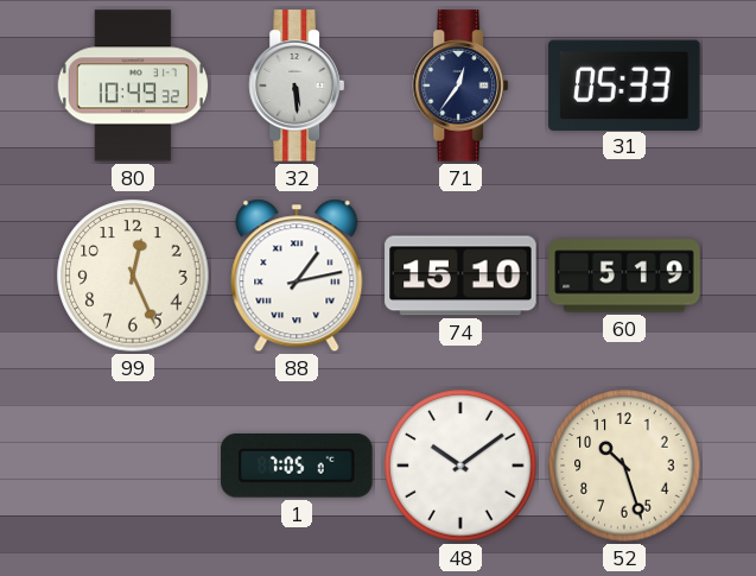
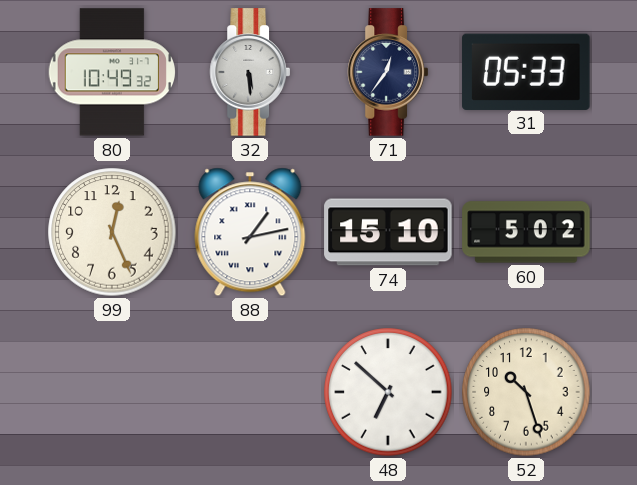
60: 5:19 -> 5:02 (526, 232)
1: 7:05 -> none (297, 467)
48: 10:09 -> 6:52 (388, 392)
